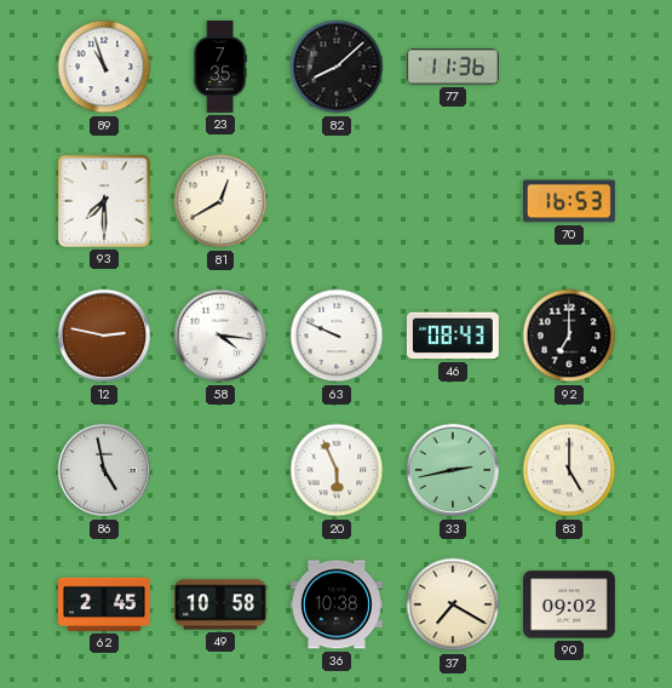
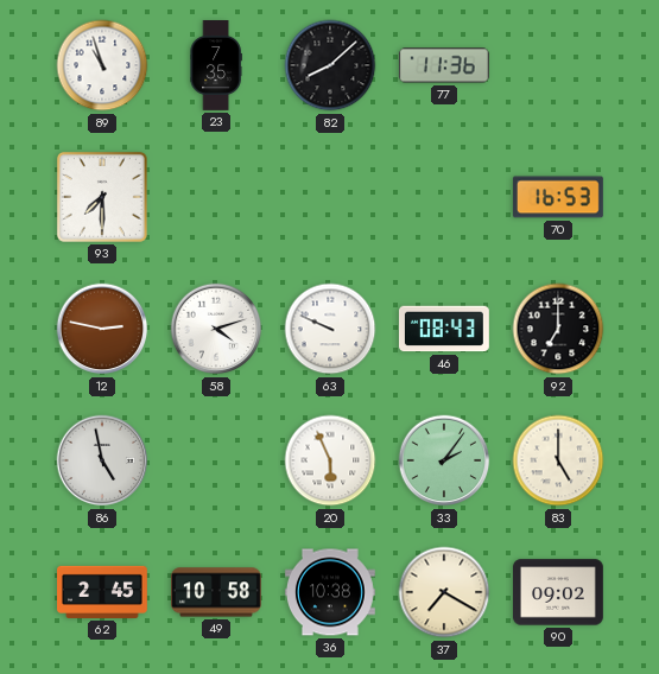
81: 12:40 -> none (220, 201)
58: 4:16 -> 4:12 (216, 329)
33: 2:43 -> 2:06 (444, 460)
